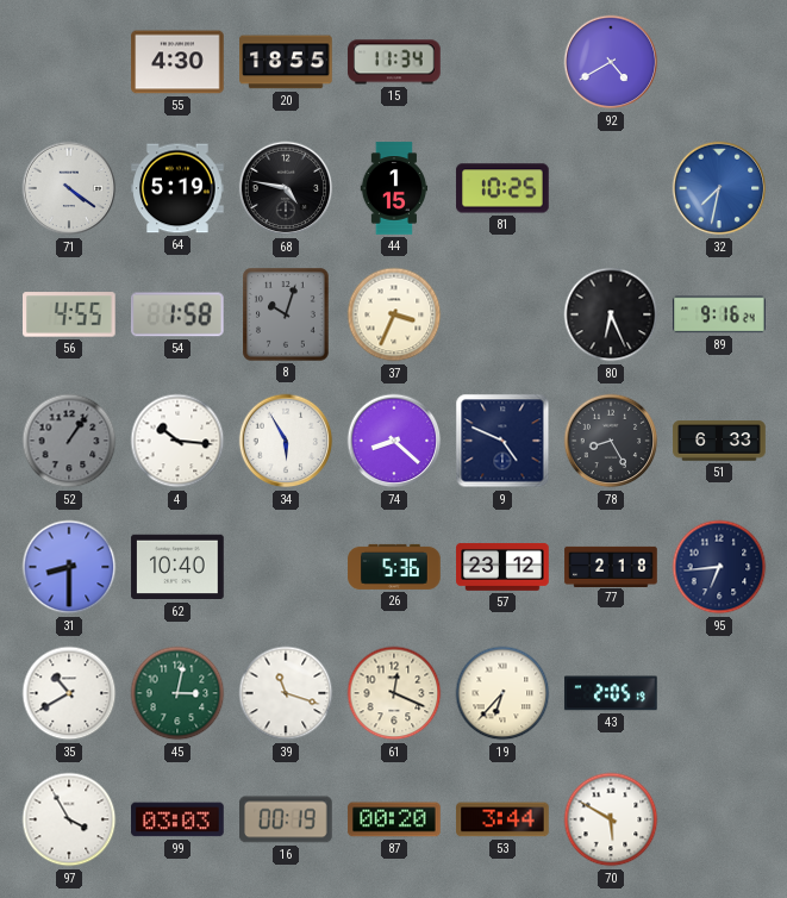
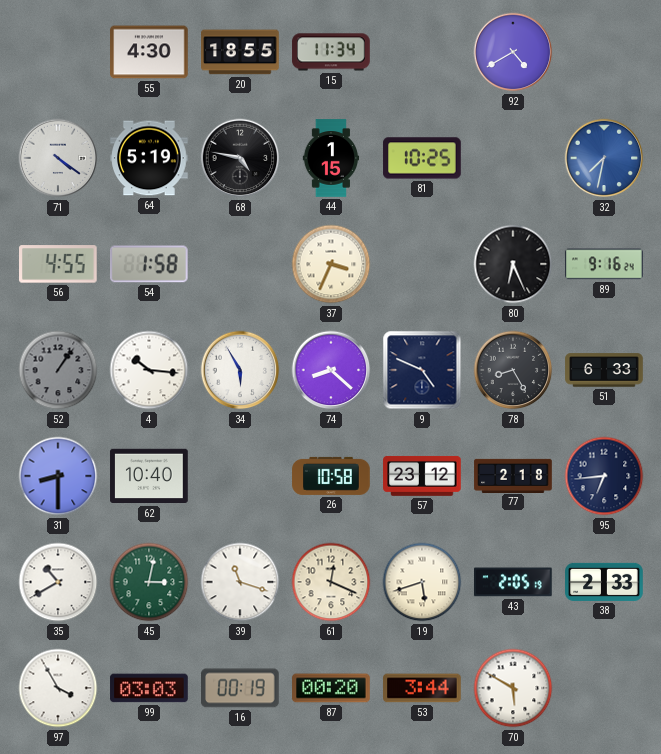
8: 10:03 -> none (286, 314)
26: 5:36 -> 10:58 (331, 476)
19: 6:37 -> 5:42 (422, 582)
38: none -> 2:33 (604, 582)
